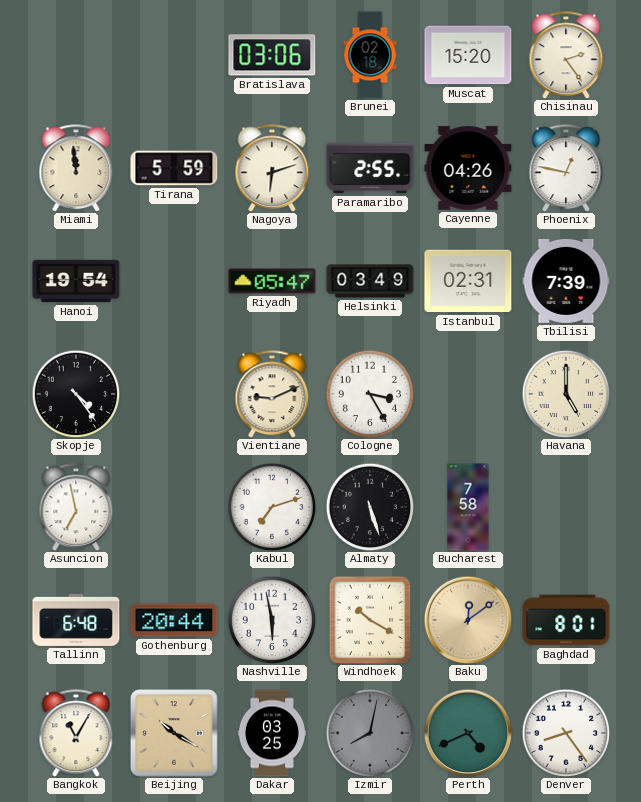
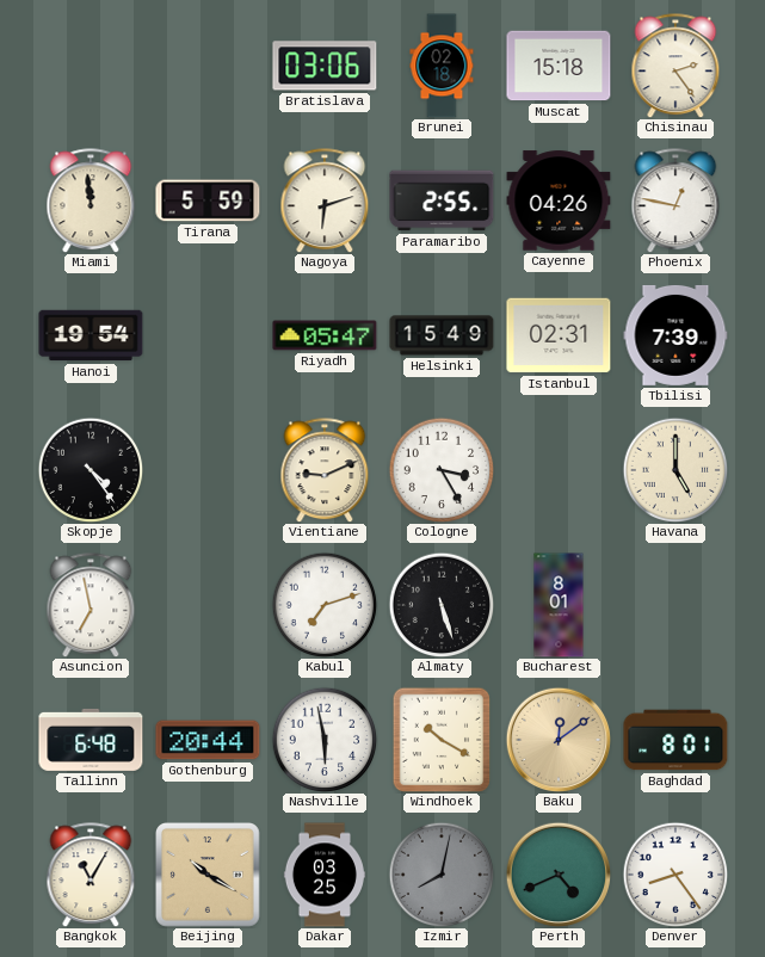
Muscat: 15:20 -> 15:18 (559, 66)
Helsinki: 03:49 -> 15:49 (442, 335)
Bucharest: 7:58 -> 8:01 (559, 605)
